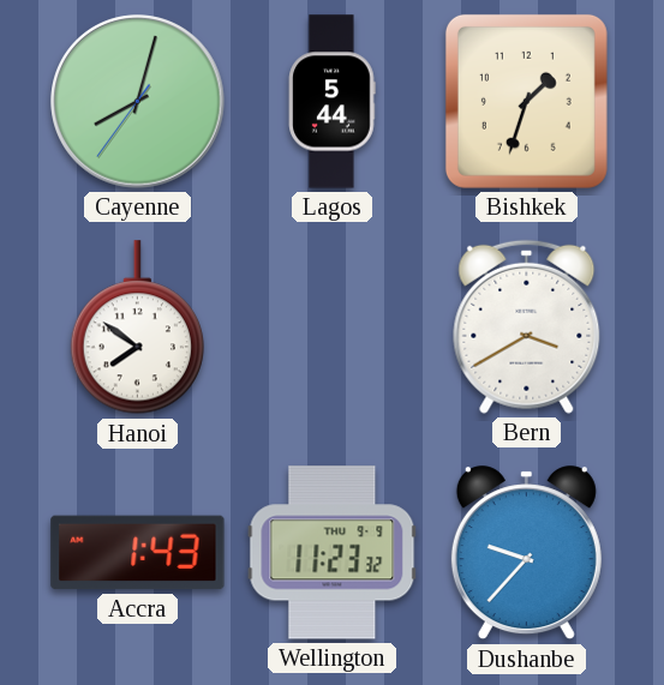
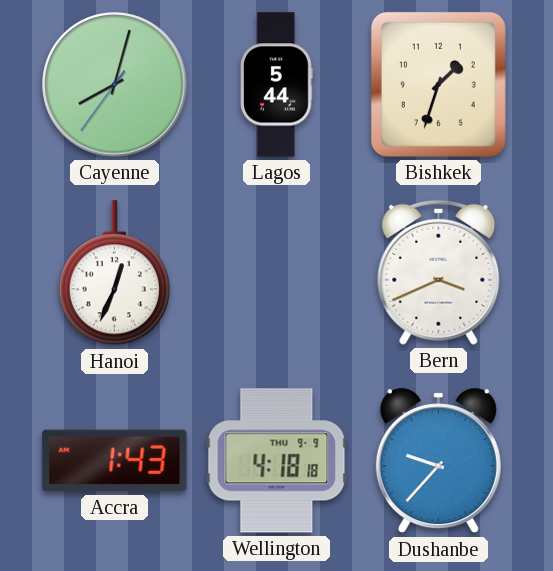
Hanoi: 7:51 -> 12:34 (114, 273)
Bern: 3:40 -> 3:41 (439, 272)
Wellington: 11:23 -> 4:18 (277, 461)
